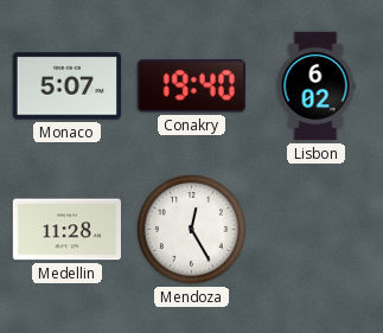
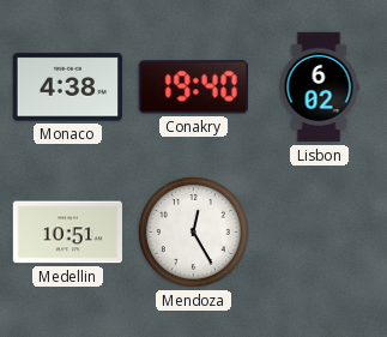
Monaco: 5:07 -> 4:38 (68, 88)
Medellin: 11:28 -> 10:51 (68, 233)
